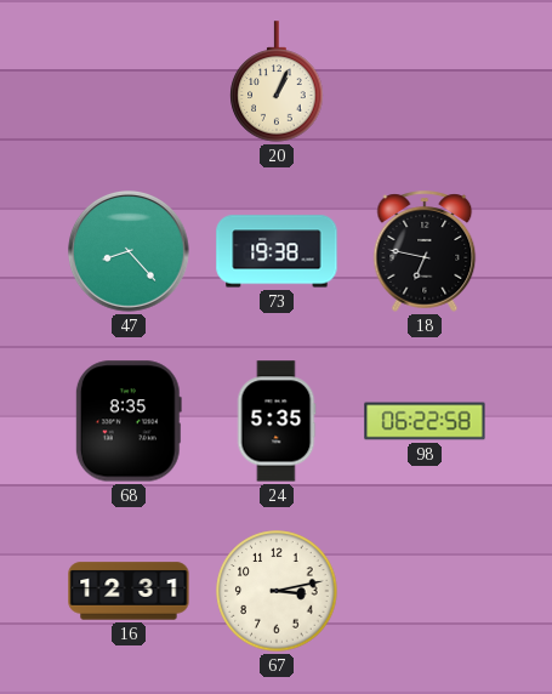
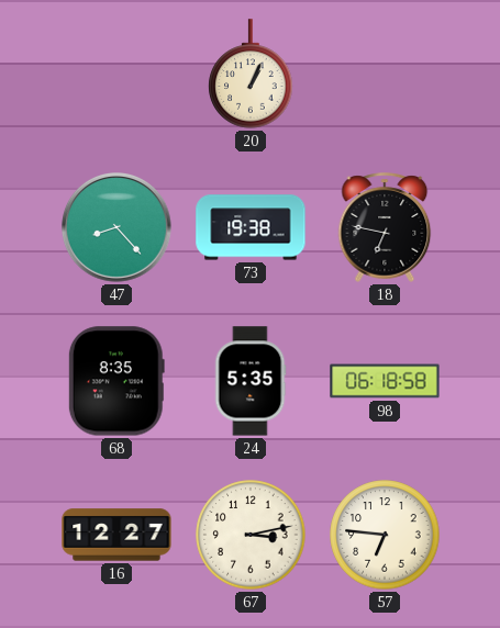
98: 06:22 -> 06:18 (385, 381)
16: 12:31 -> 12:27 (116, 535)
57: none -> 6:46 (385, 535)
